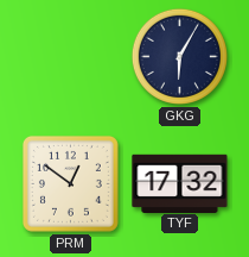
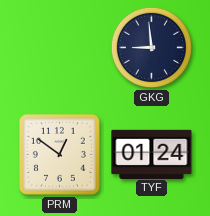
GKG: 6:05 -> 8:59 (151, 47)
TYF: 17:32 -> 01:24 (152, 154)
